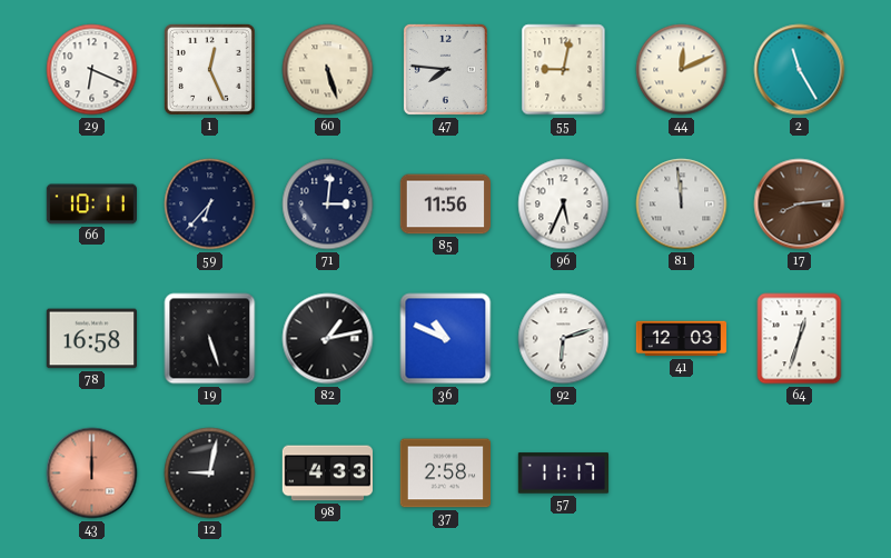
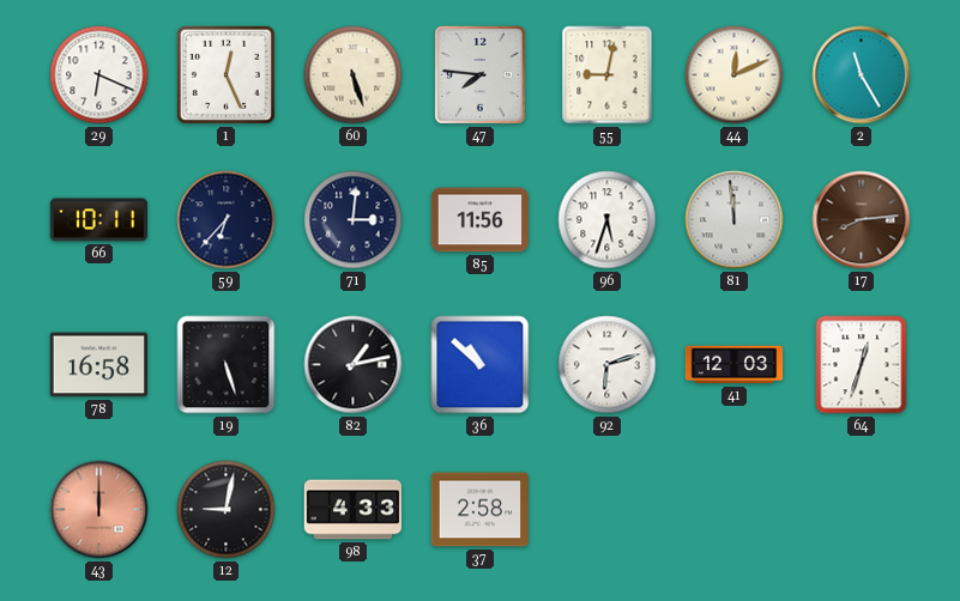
96: 5:34 -> 5:33 (608, 220)
36: 10:49 -> 10:52 (481, 365)
57: 11:17 -> none (563, 474)
